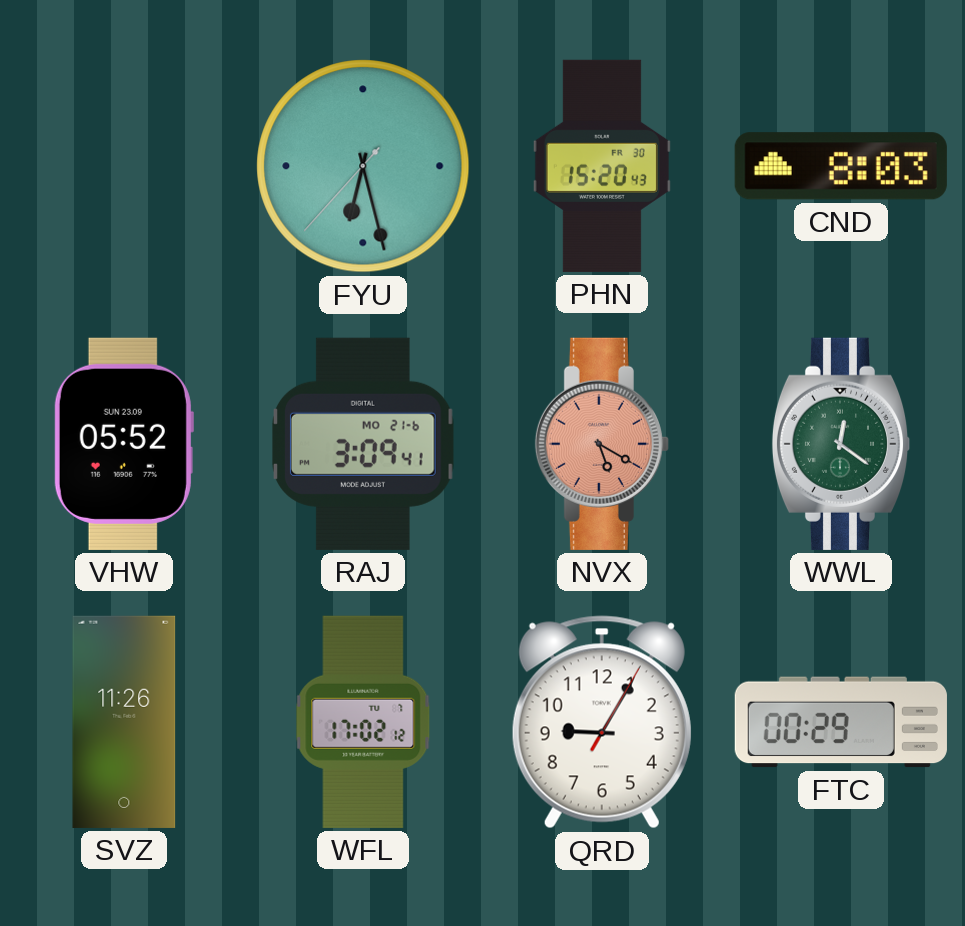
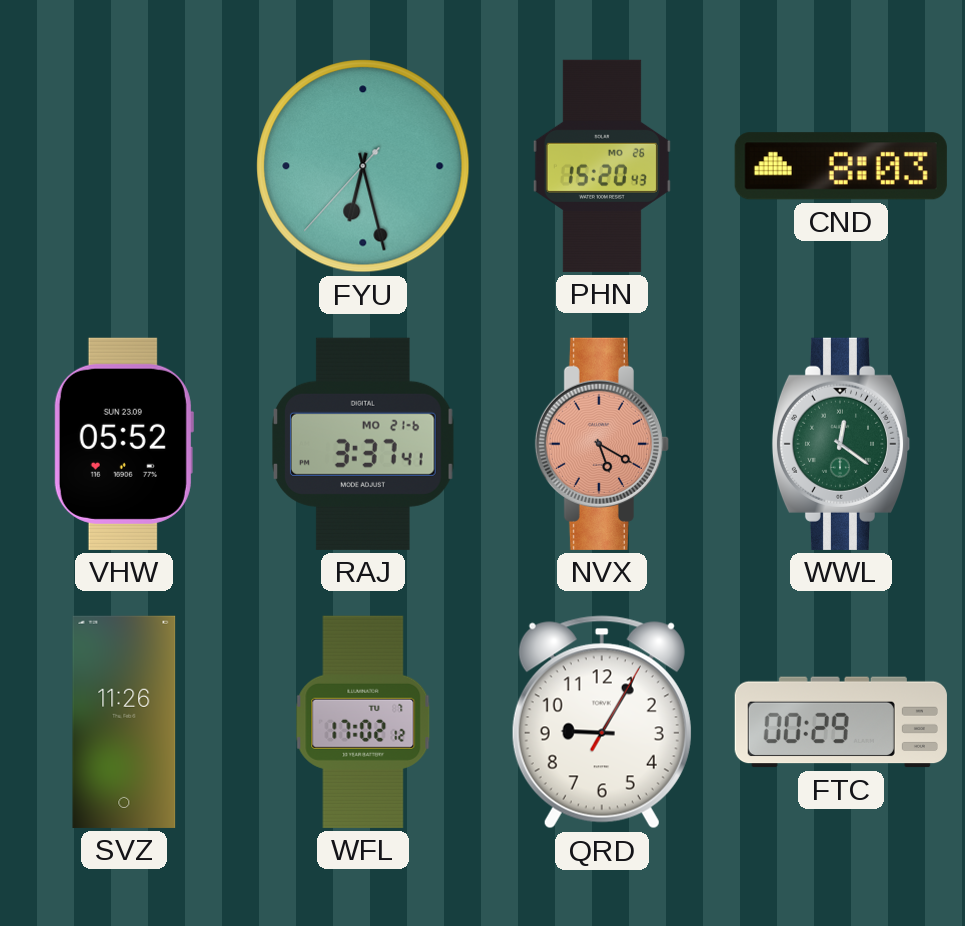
PHN date: FR 30 -> MO 26 (602, 166)
RAJ: 3:09 -> 3:37 (364, 444)
